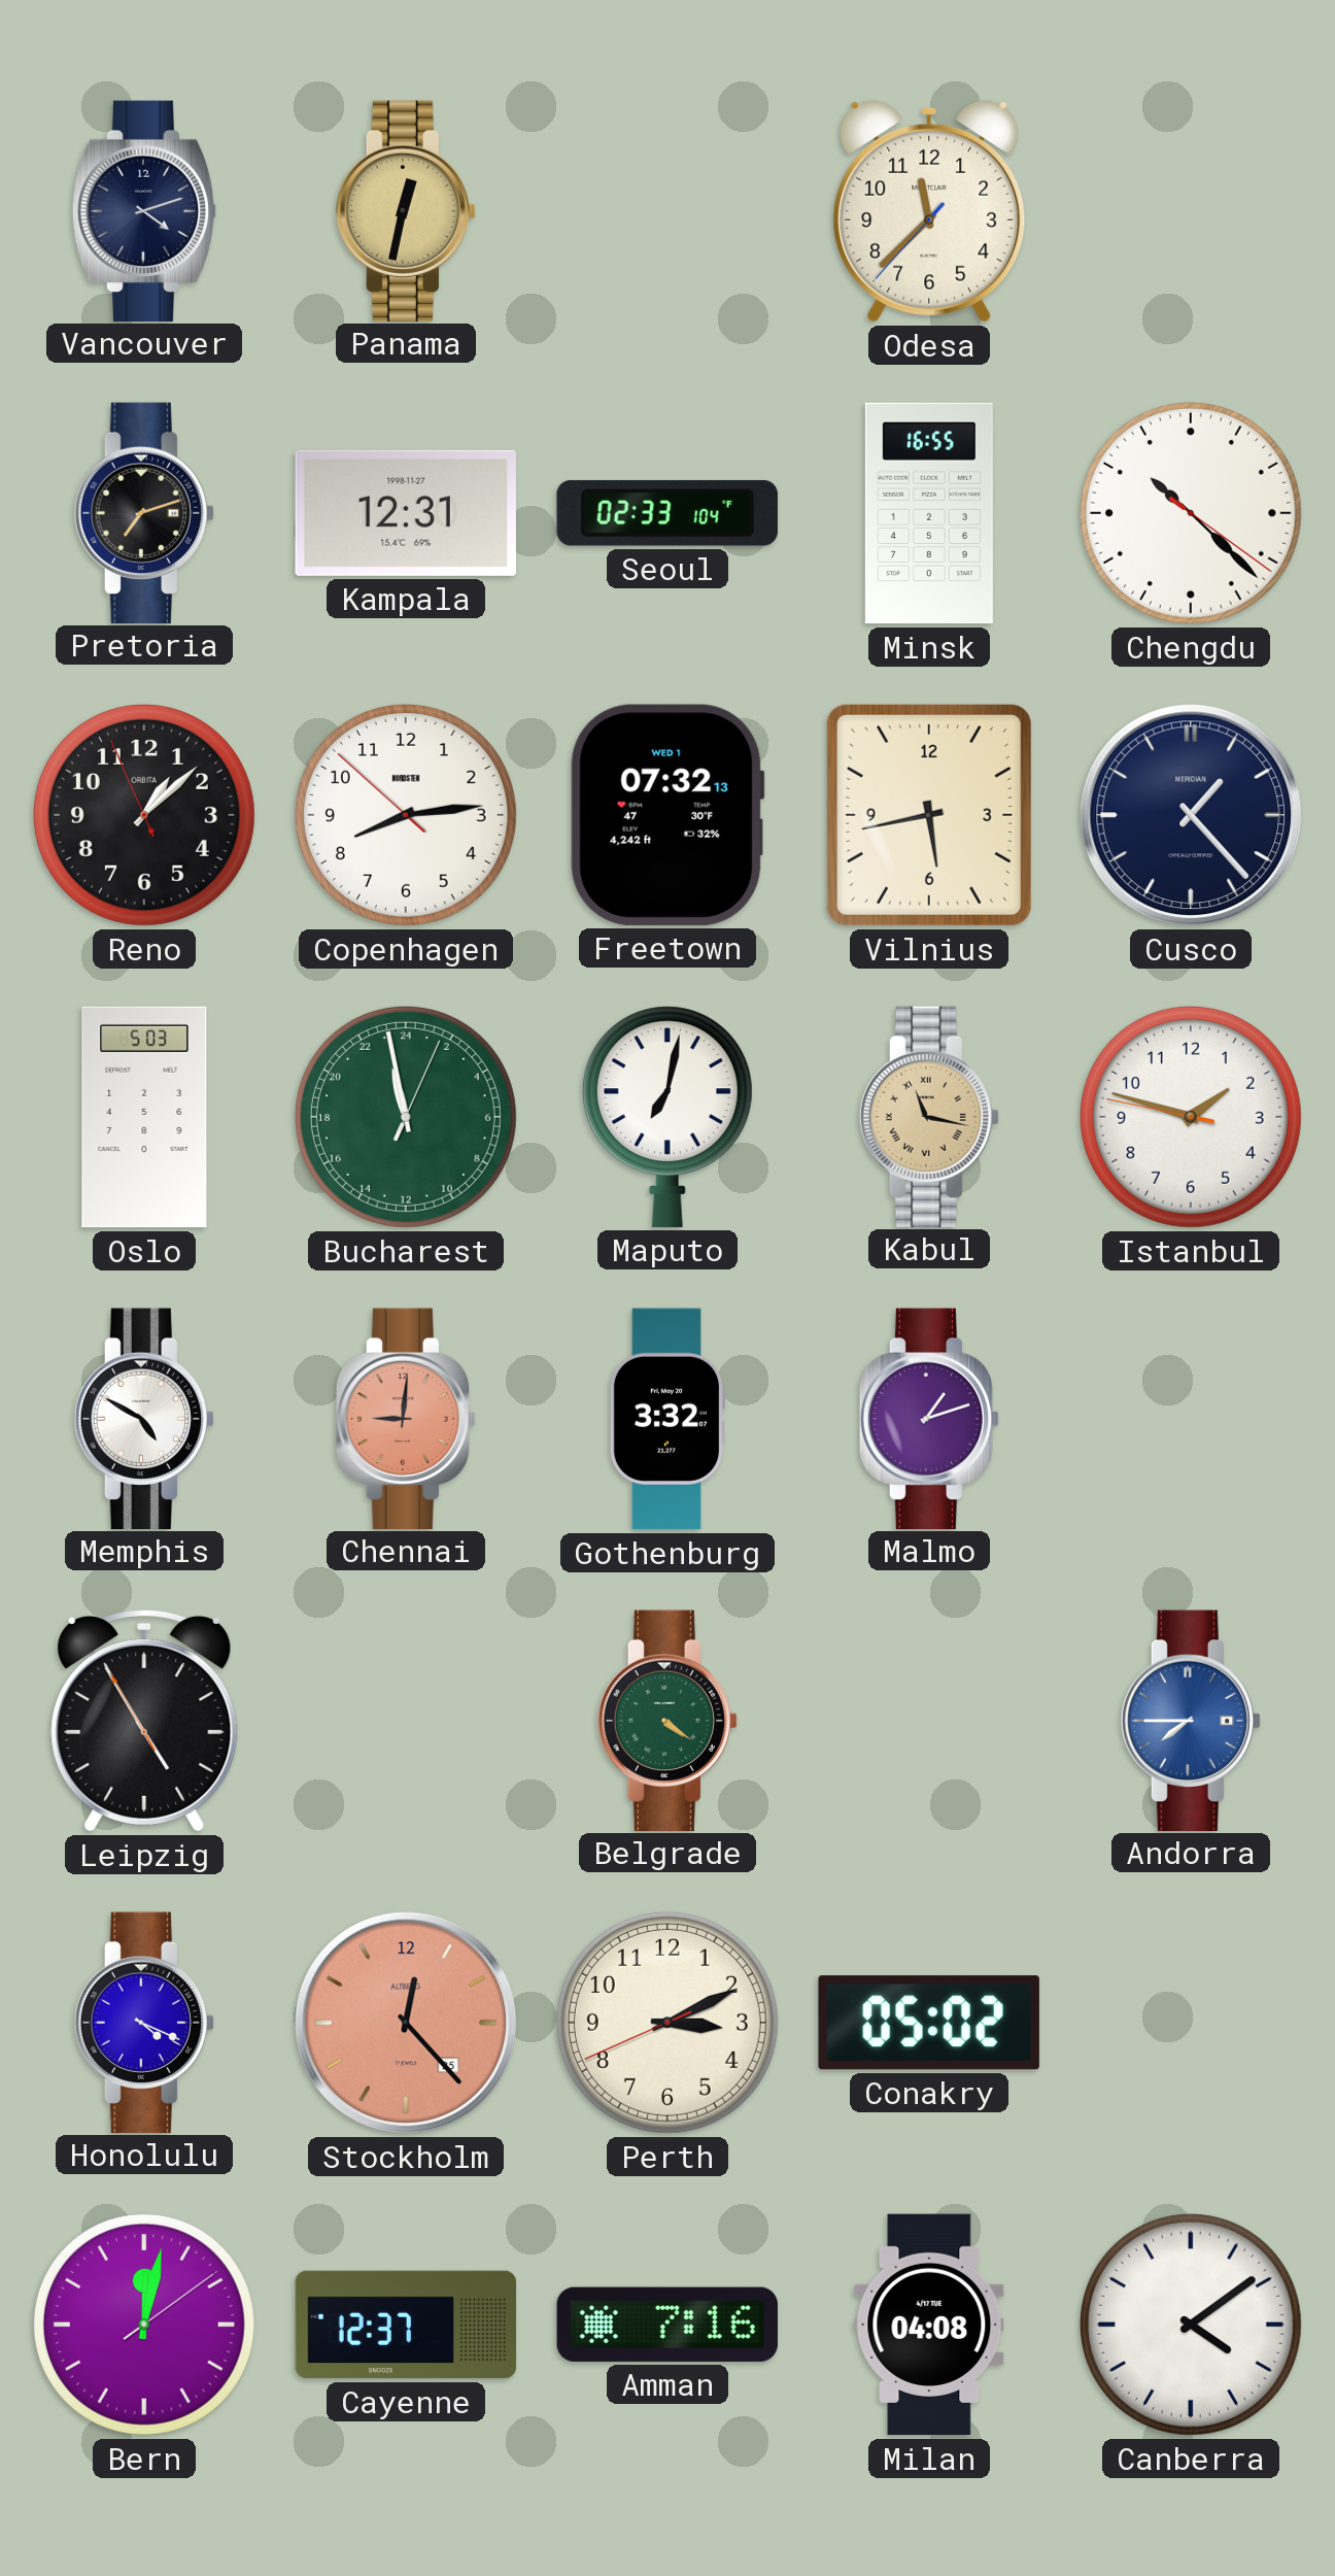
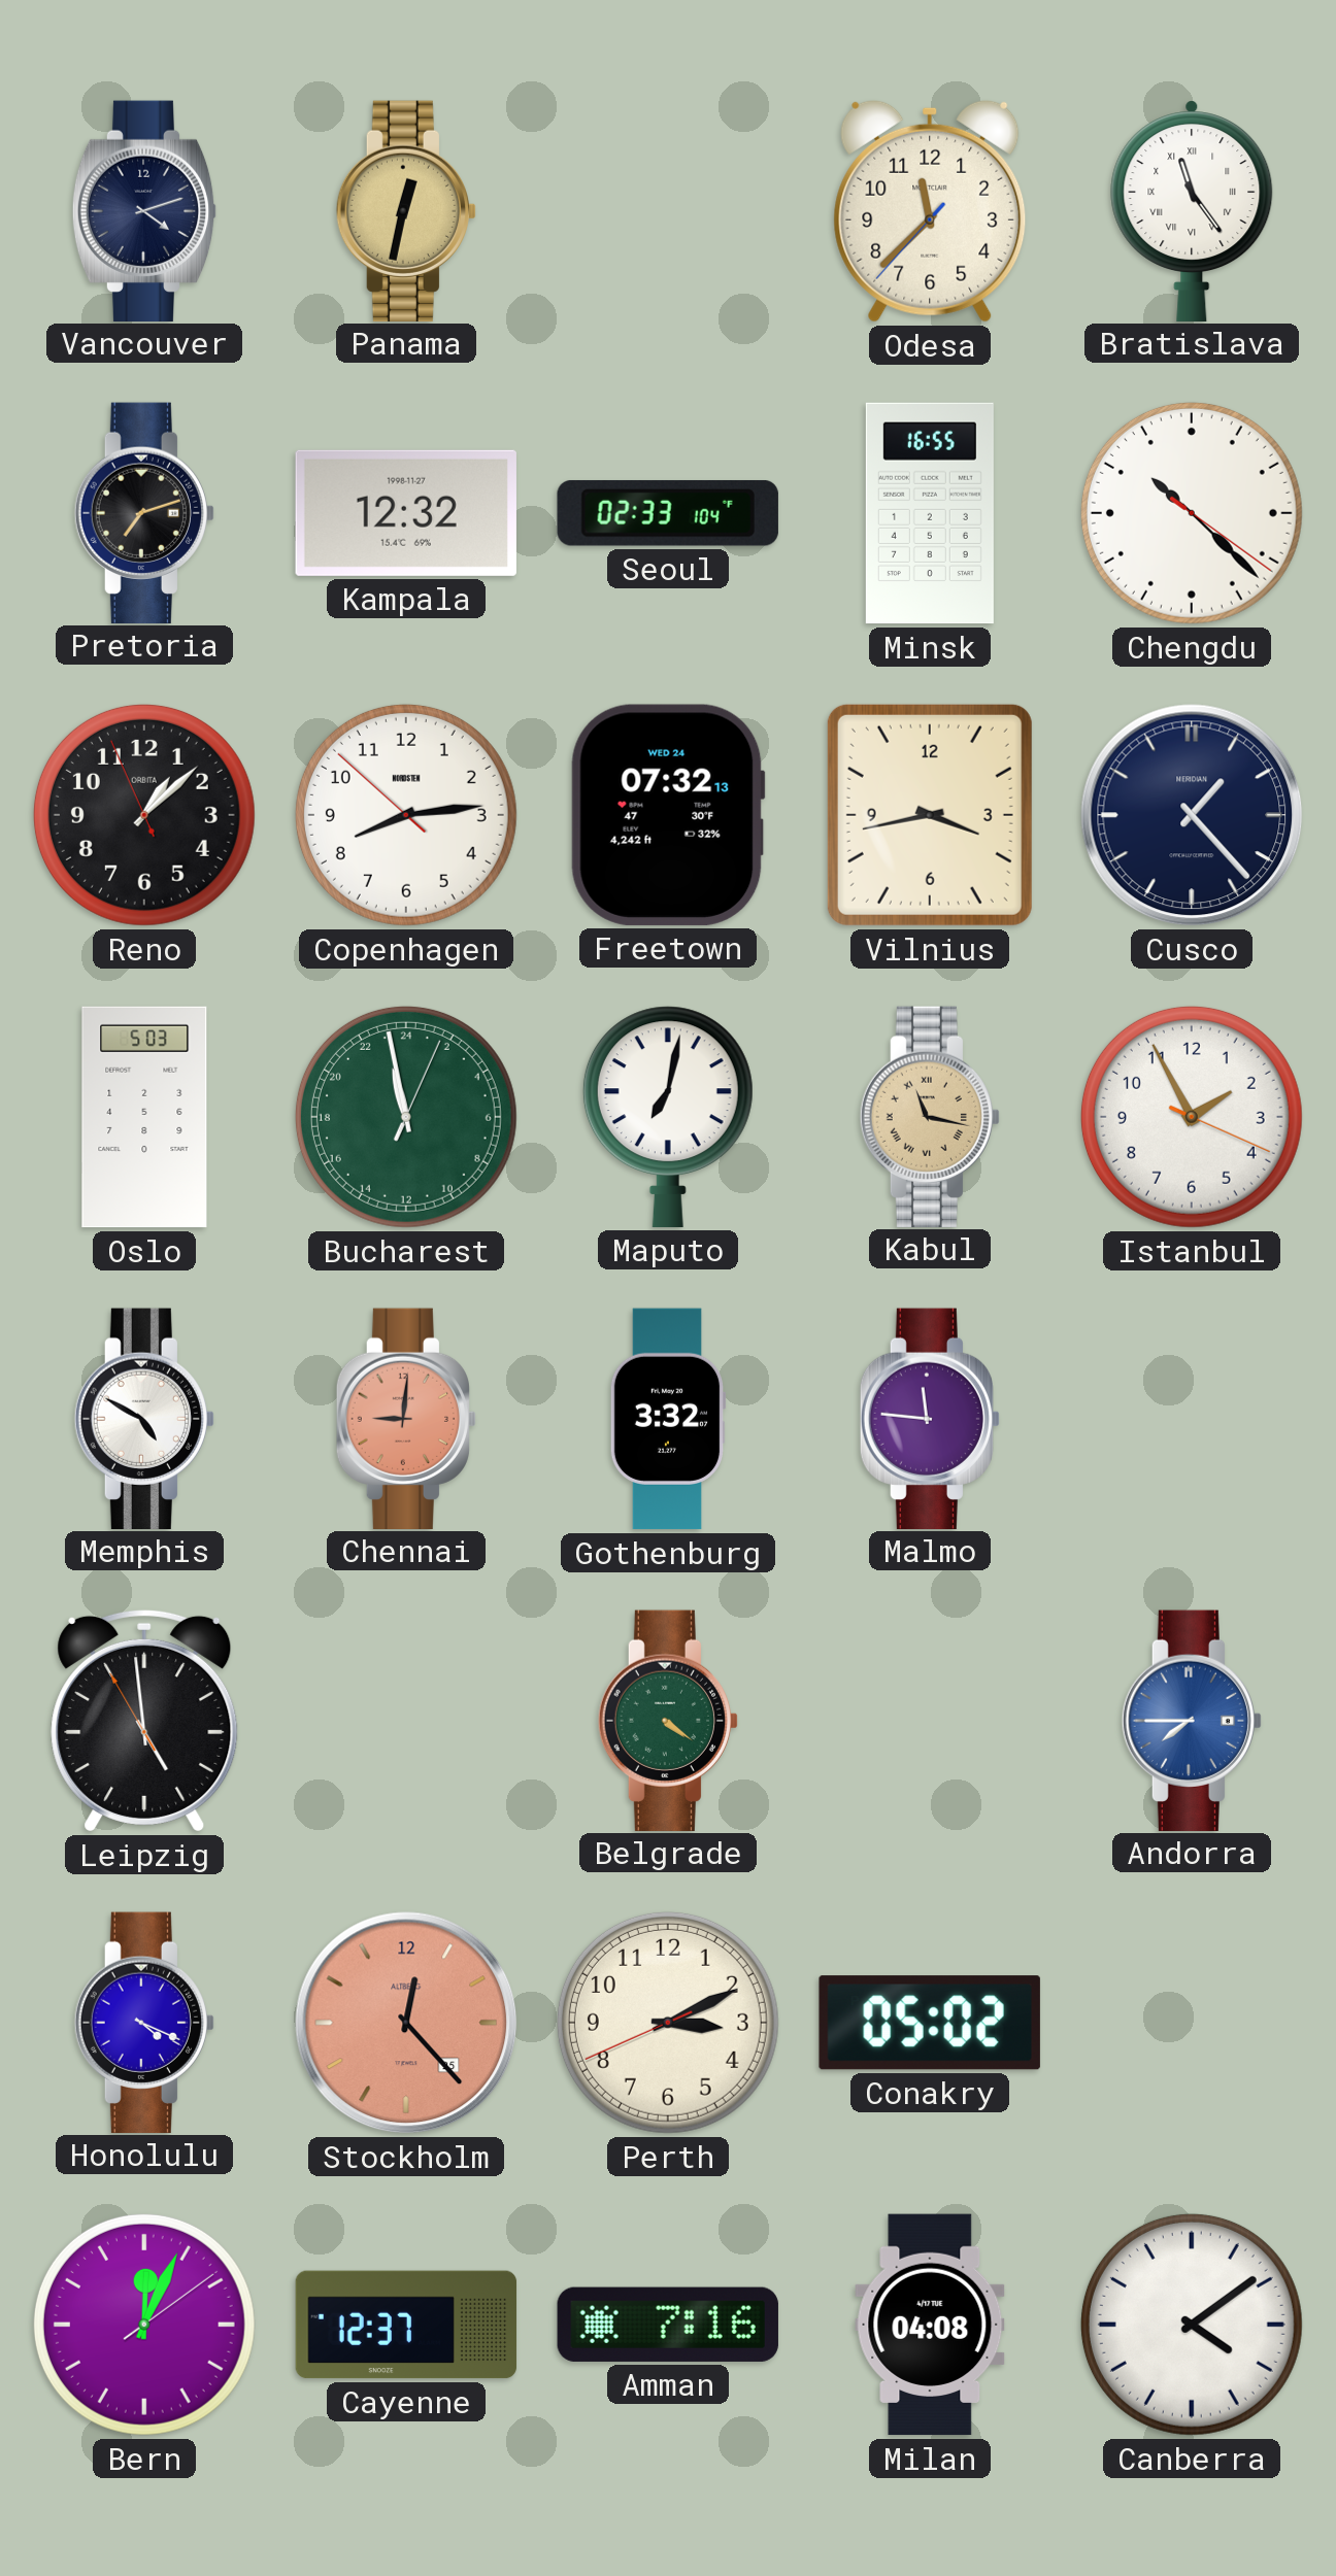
Bratislava: none -> 11:24 (1192, 210)
Kampala: 12:31 -> 12:32 (406, 513)
Freetown date: WED 1 -> WED 24 (668, 815)
Vilnius: 5:43 -> 3:43 (930, 815)
Istanbul: 1:47 -> 1:55 (1192, 1117)
Malmo: 1:12 -> 11:46 (929, 1418)
Leipzig: 4:54 -> 4:58 (144, 1721)
Bern: 12:02 -> 12:04 (144, 2325)
